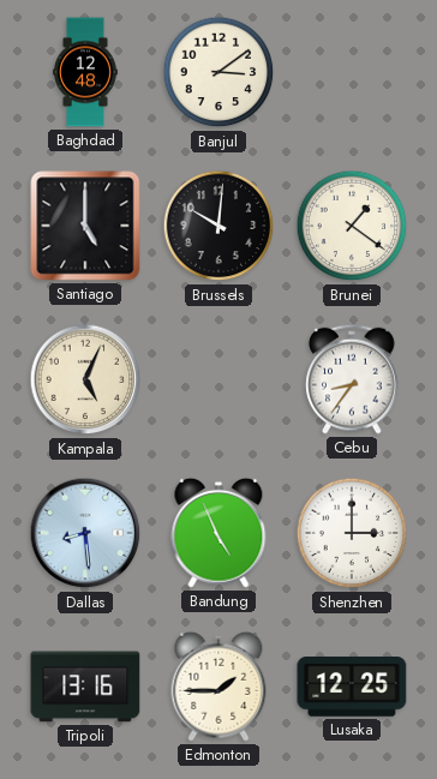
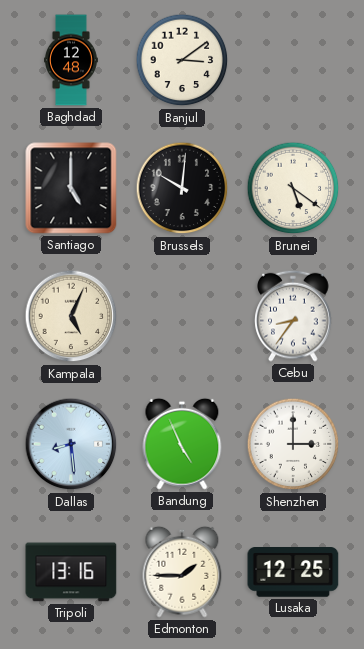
Brunei: 1:21 -> 5:21 (293, 188)
